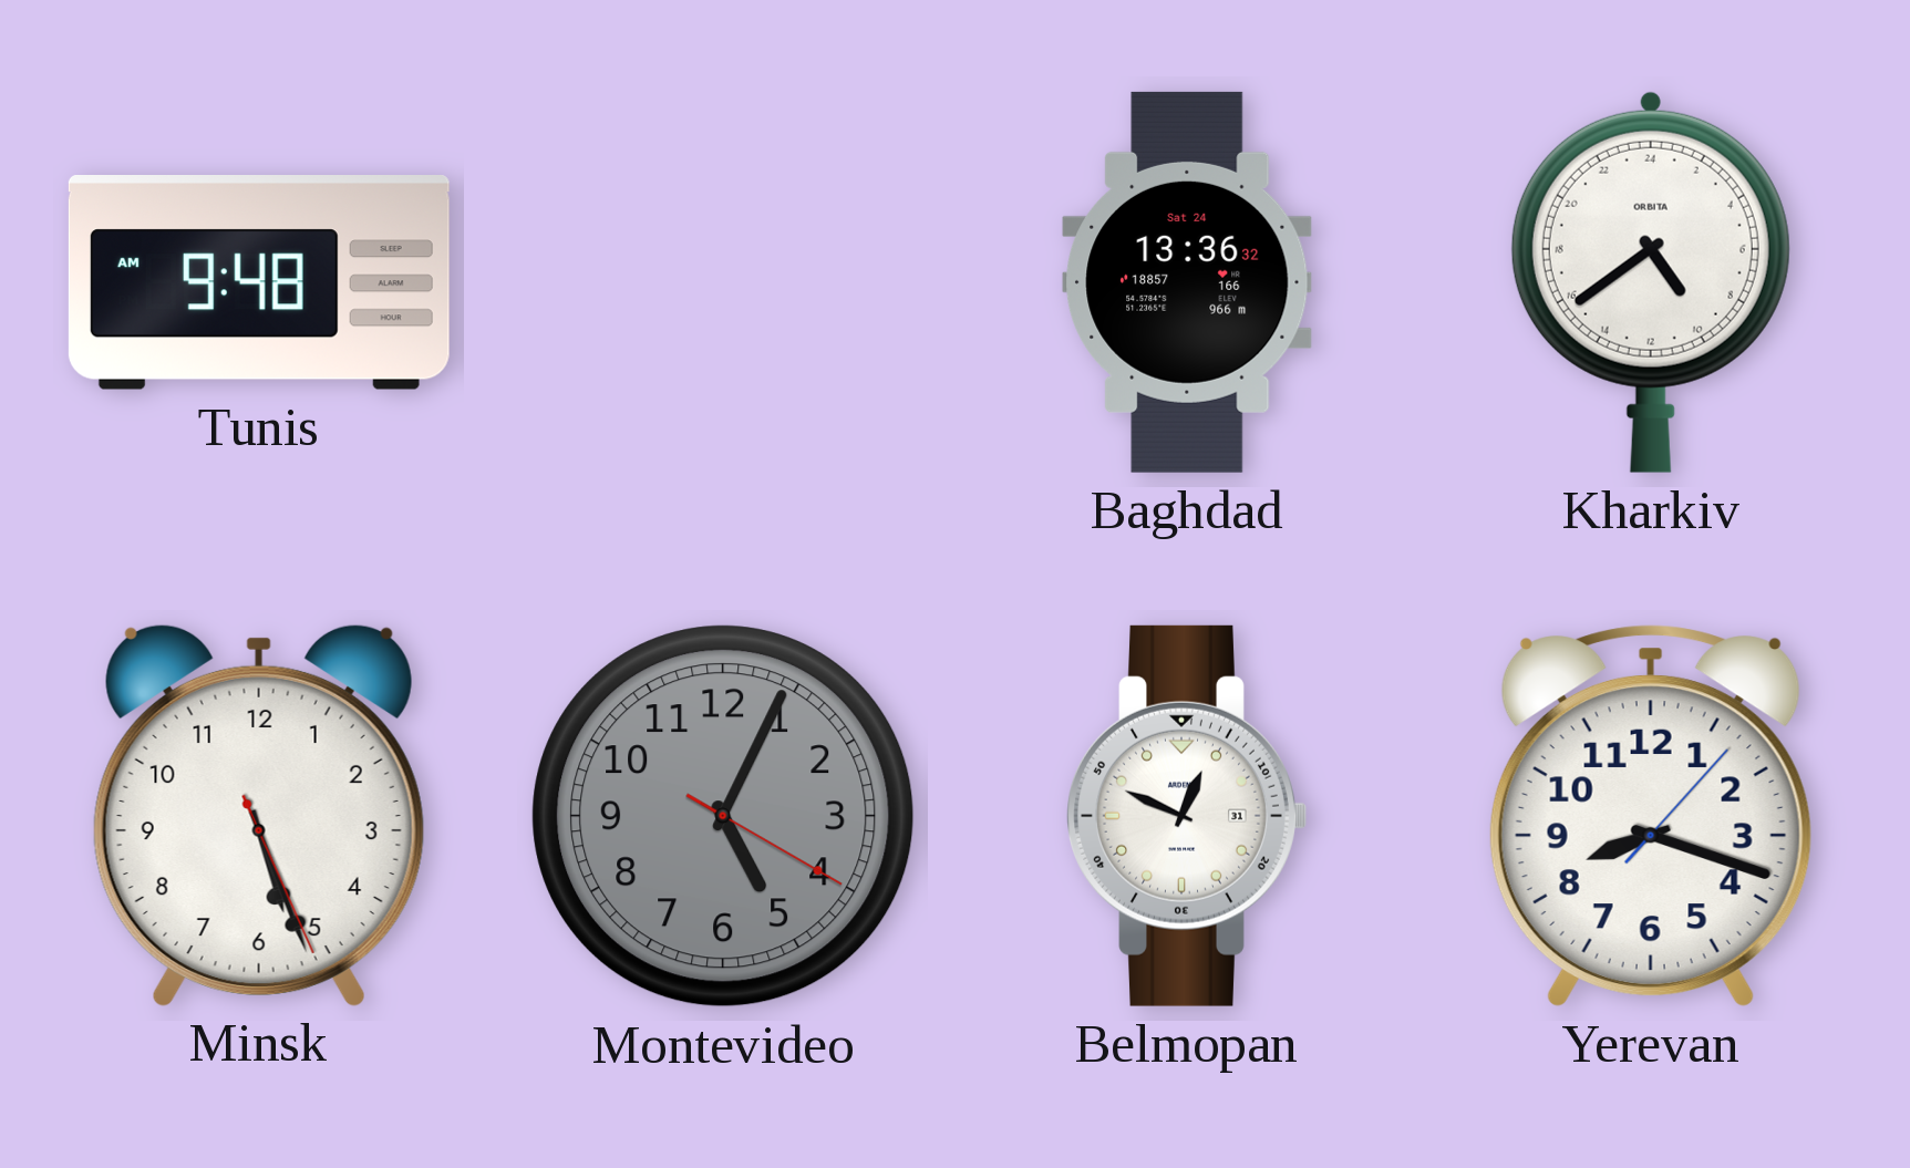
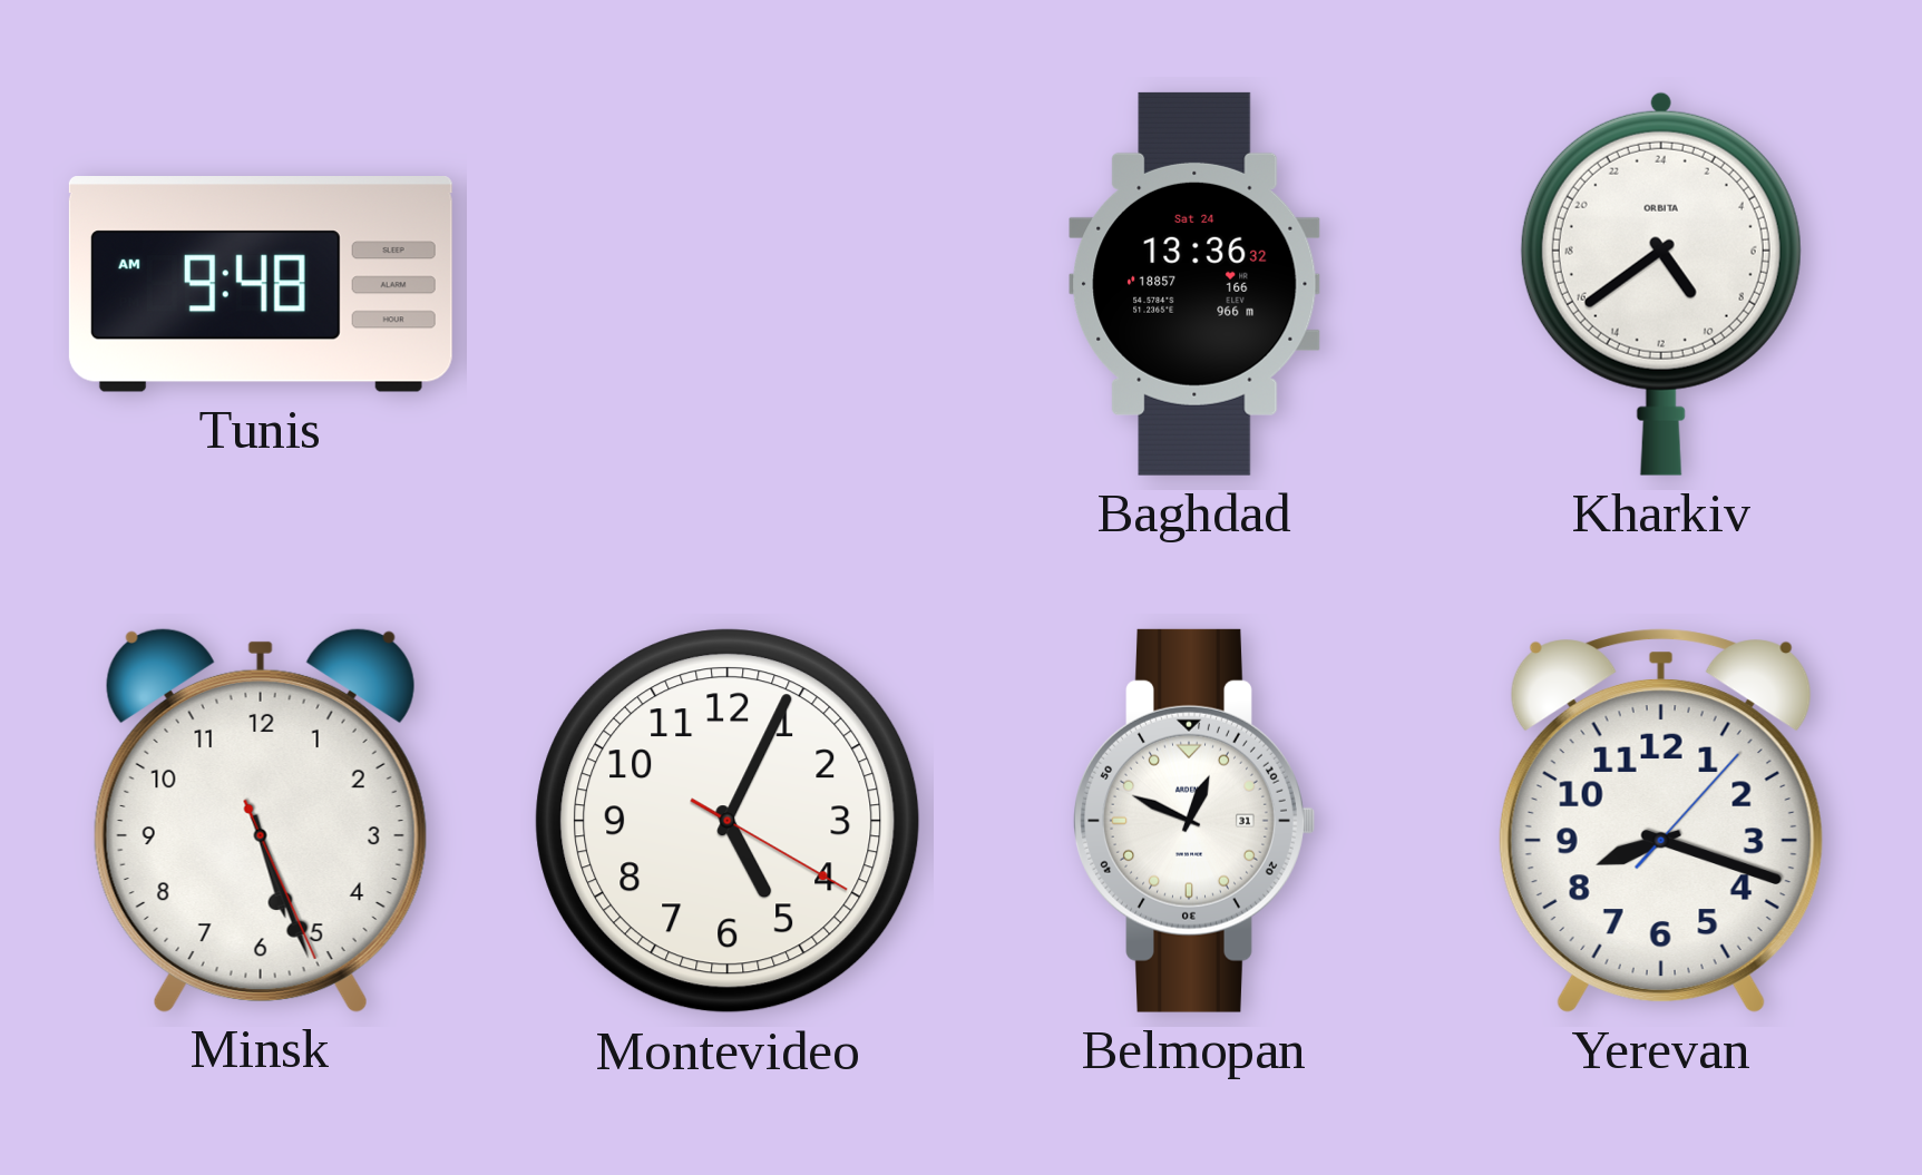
Montevideo dial: grey -> white (728, 821)
